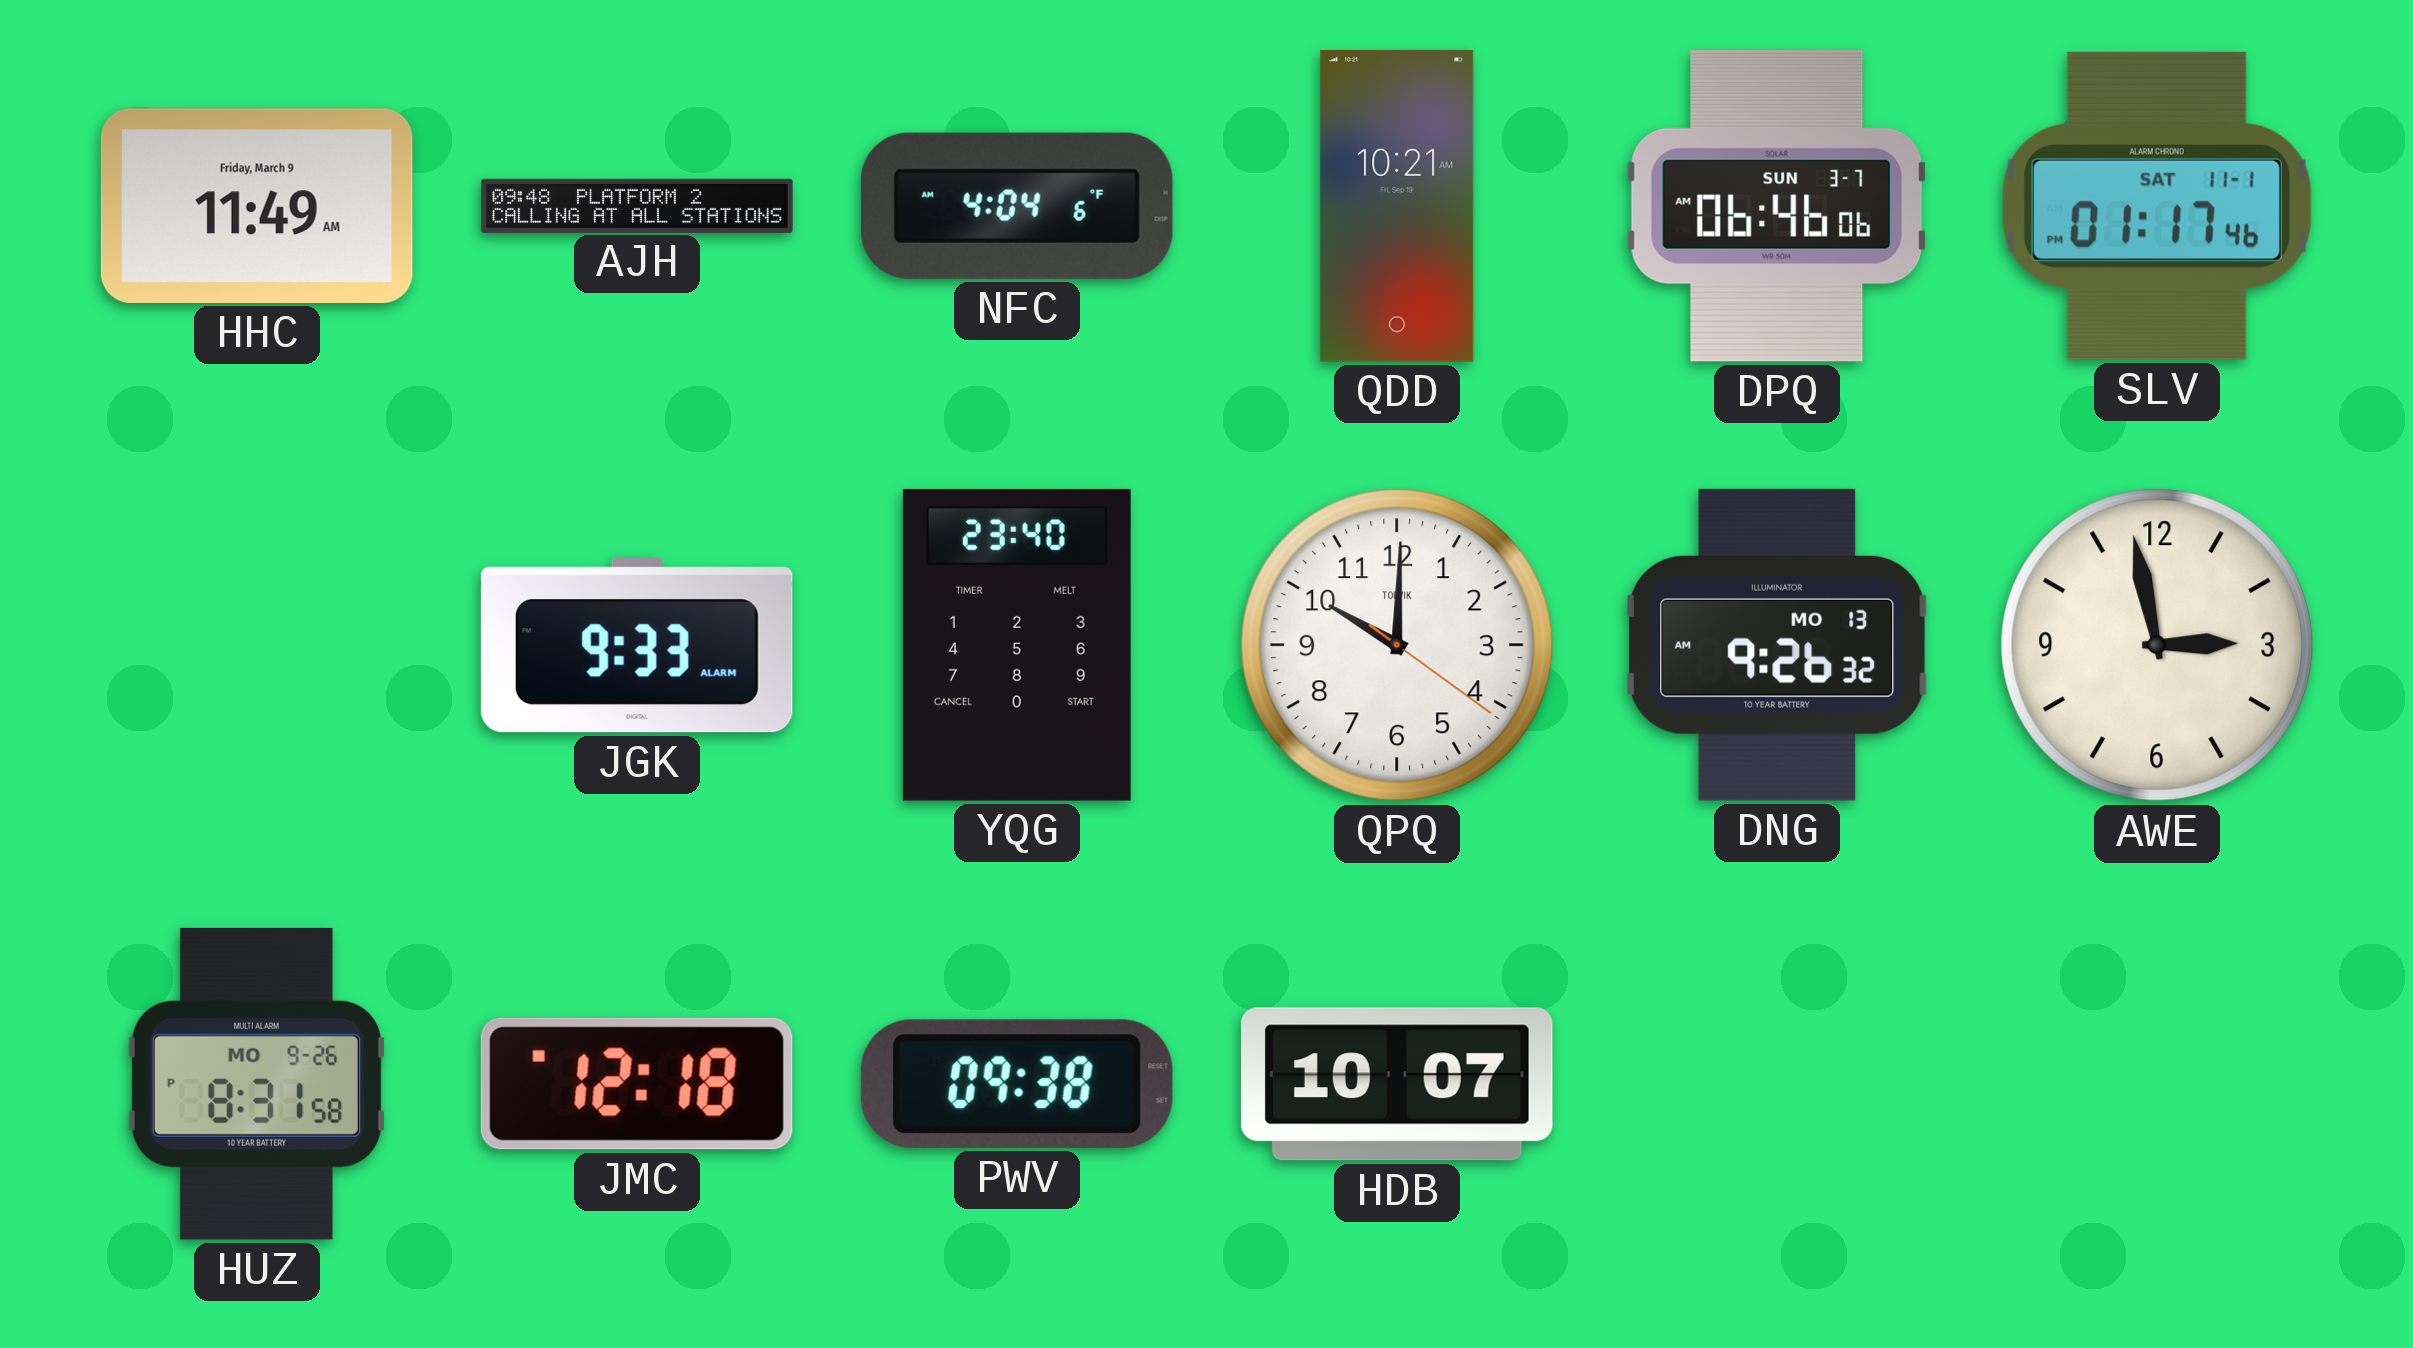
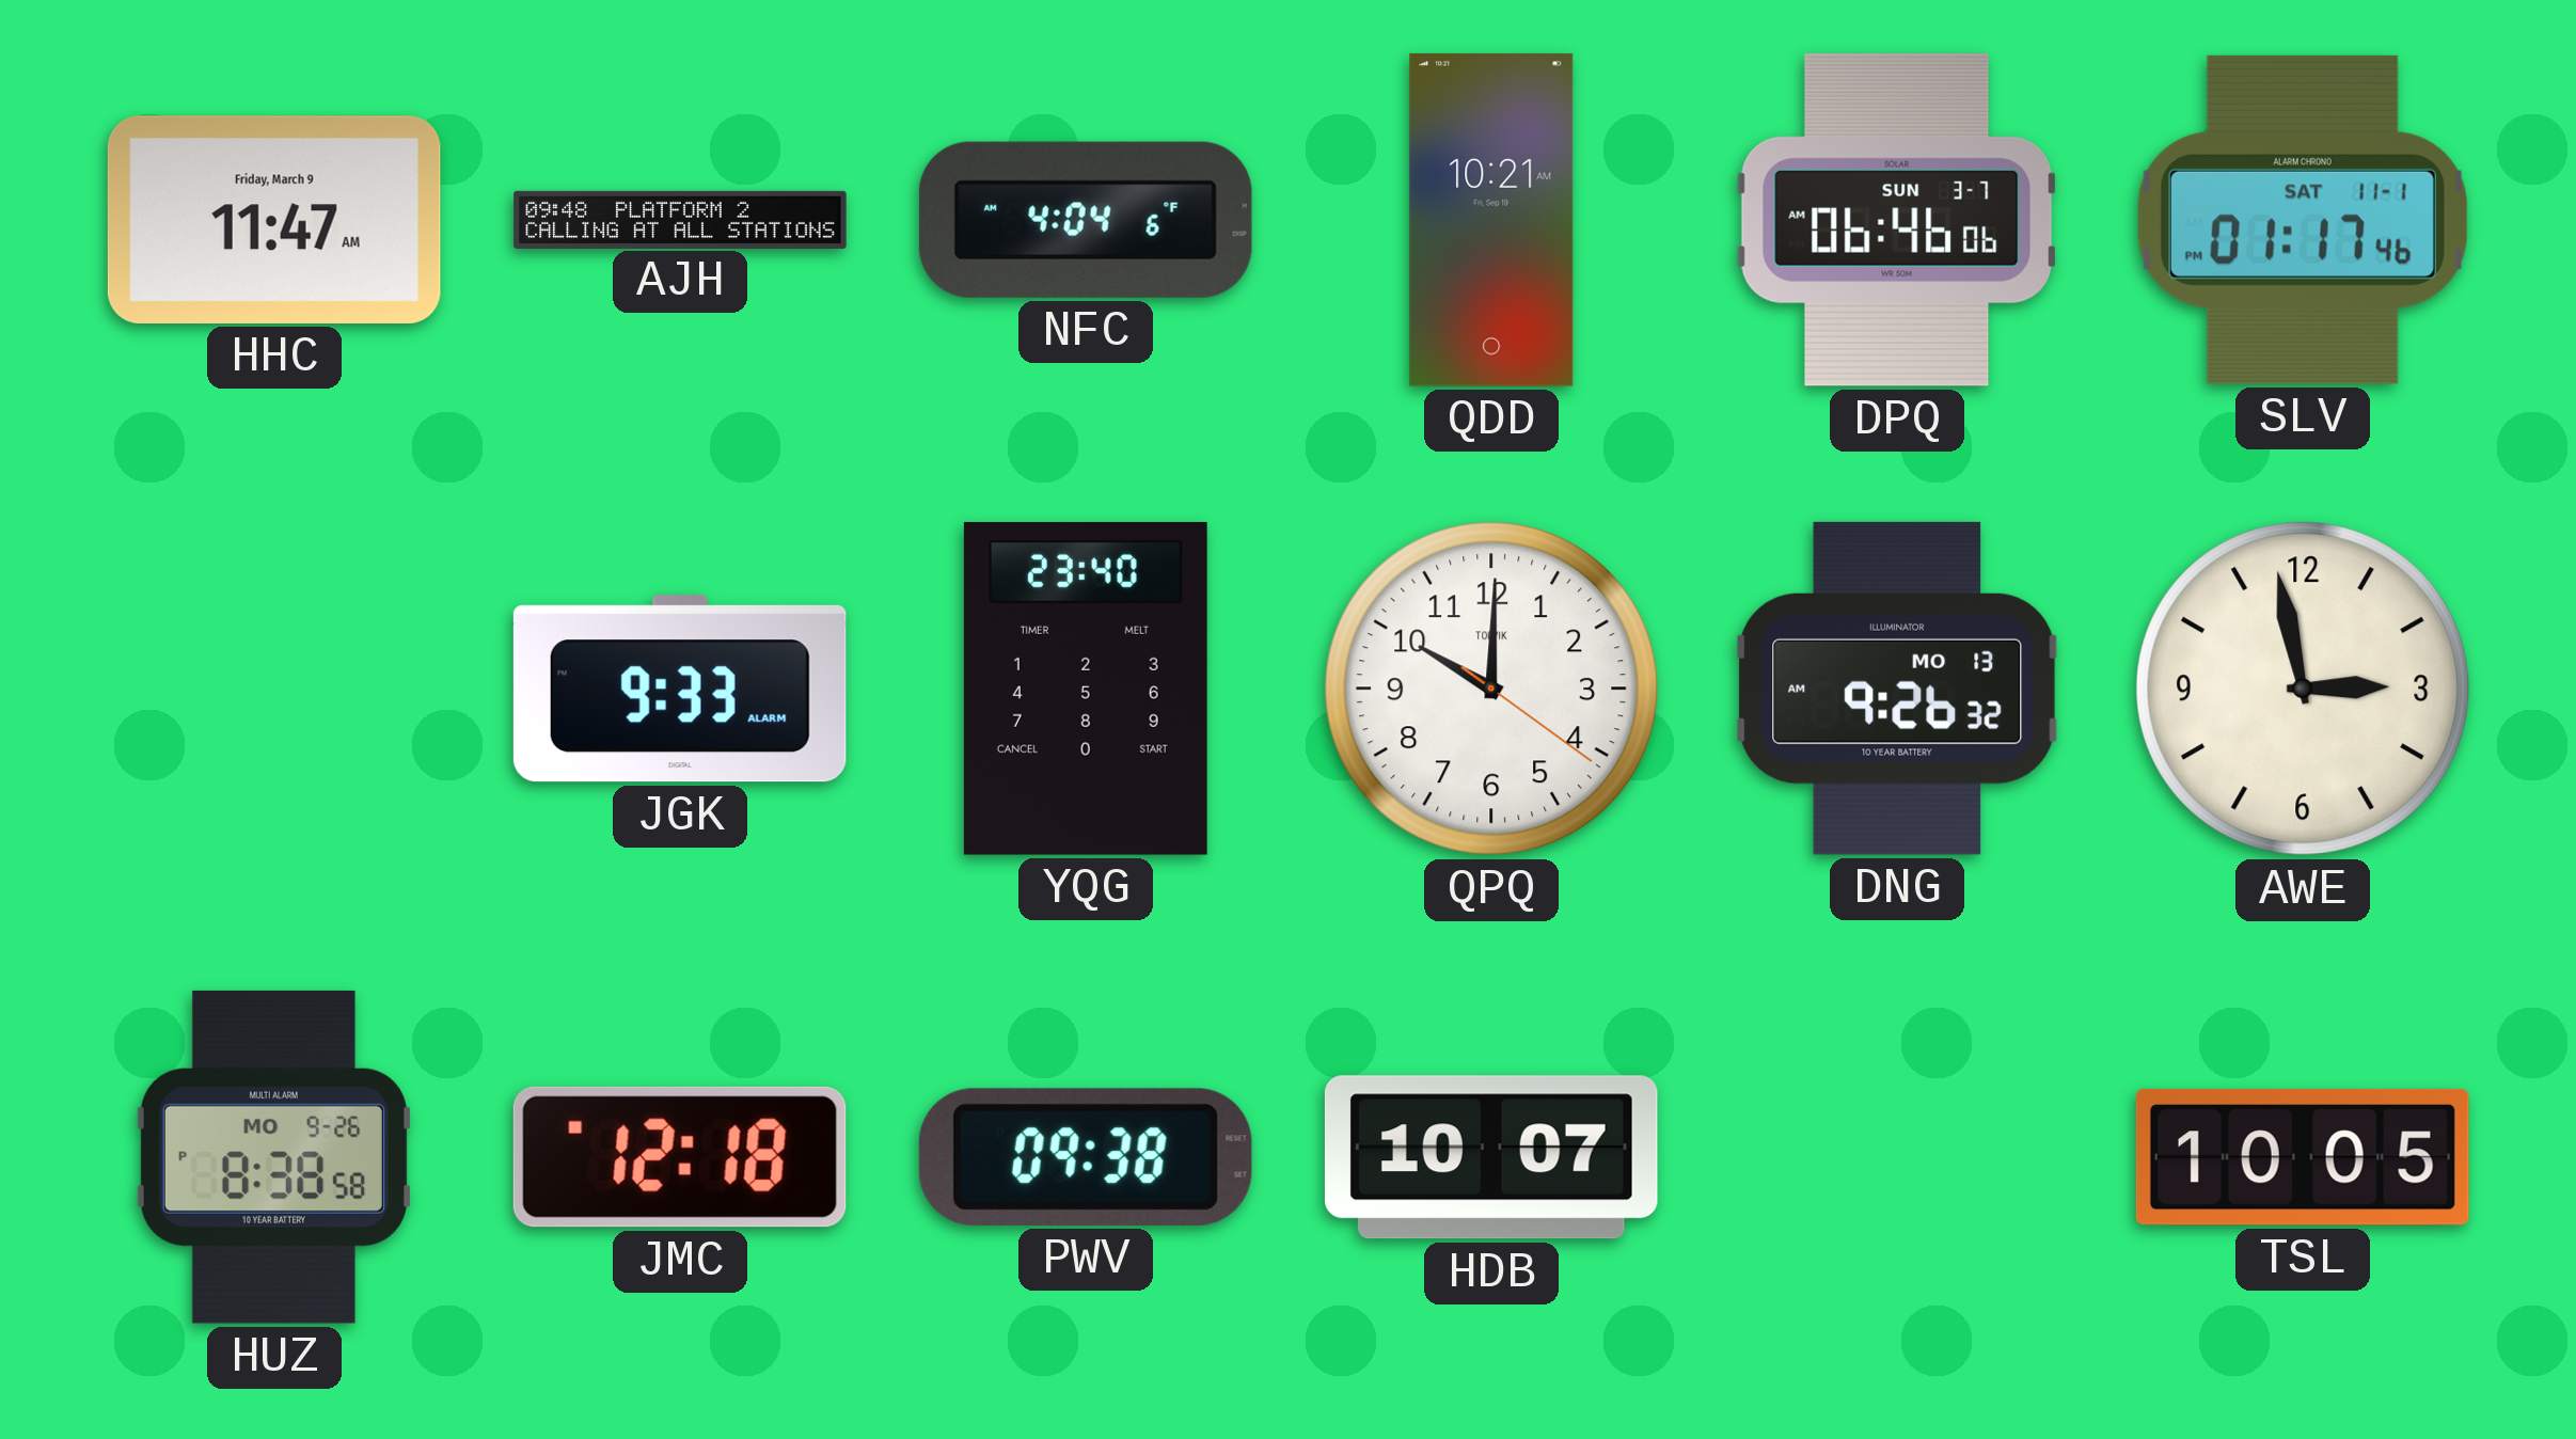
HHC: 11:49 -> 11:47 (274, 220)
HUZ: 8:31 -> 8:38 (273, 1157)
TSL: none -> 10:05 (2303, 1157)
